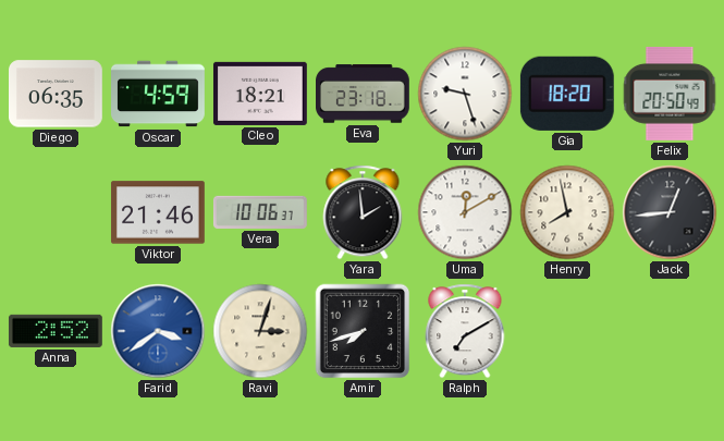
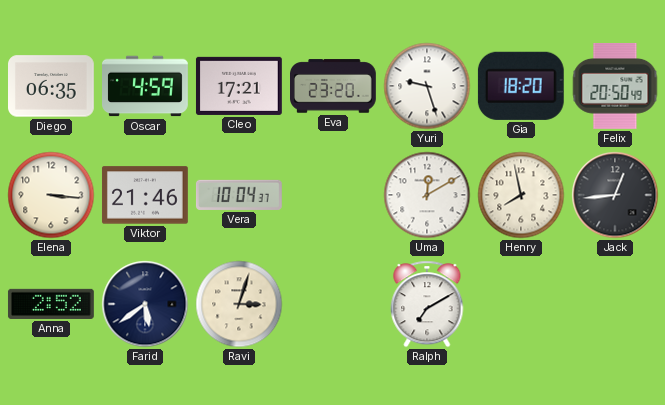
Cleo: 18:21 -> 17:21 (239, 86)
Eva: 23:18 -> 23:20 (334, 86)
Elena: none -> 3:16 (51, 195)
Vera: 10:06 -> 10:04 (239, 195)
Yara: 1:59 -> none (363, 212)
Farid: 3:39 -> 5:39 (145, 304)
Farid dial: blue -> navy (145, 304)
Amir: 7:42 -> none (363, 331)
